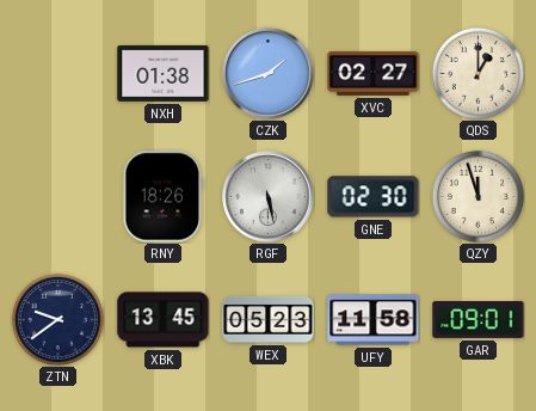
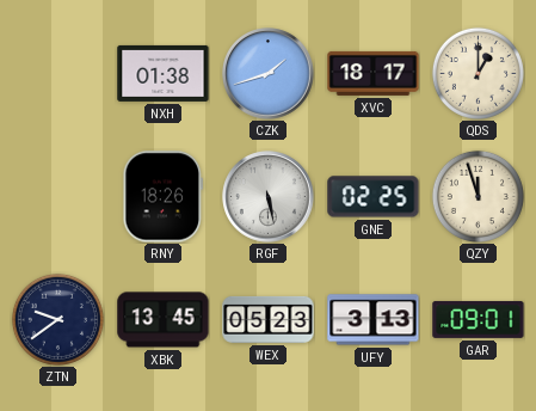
XVC: 02:27 -> 18:17 (374, 73)
GNE: 02:30 -> 02:25 (374, 197)
UFY: 11:58 -> 3:13 (374, 320)
